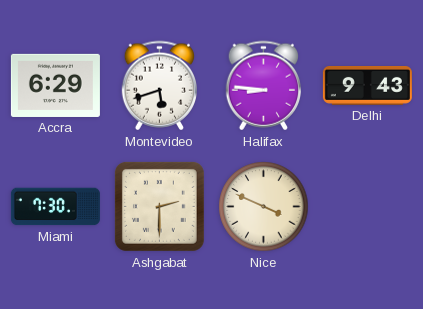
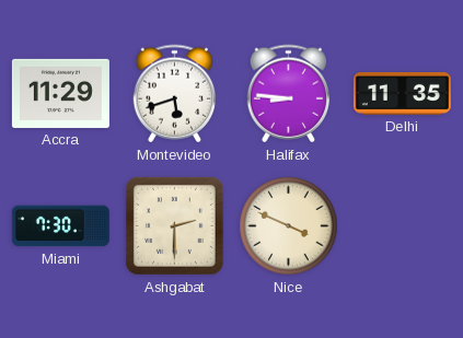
Accra: 6:29 -> 11:29 (60, 93)
Delhi: 9:43 -> 11:35 (402, 94)
